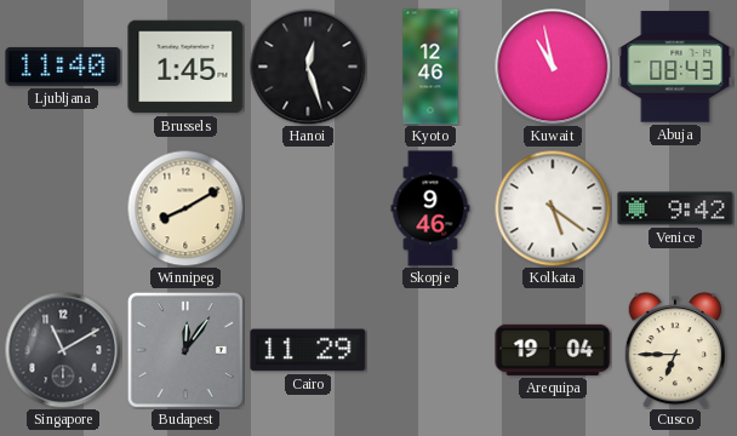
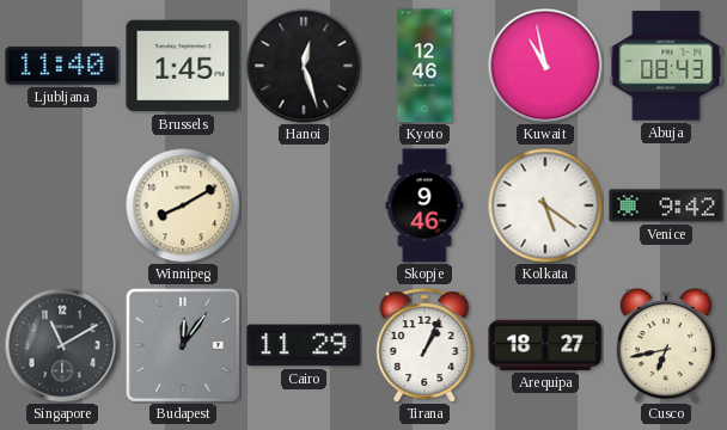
Tirana: none -> 1:04 (424, 345)
Arequipa: 19:04 -> 18:27 (545, 345)
Cusco: 6:45 -> 6:43 (666, 345)
